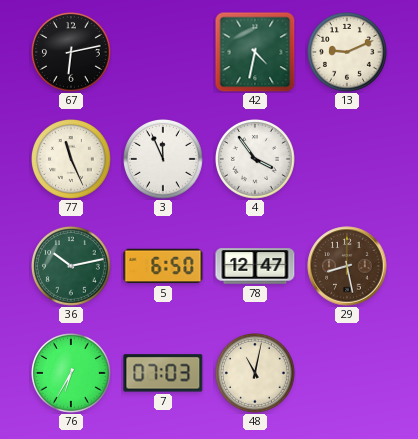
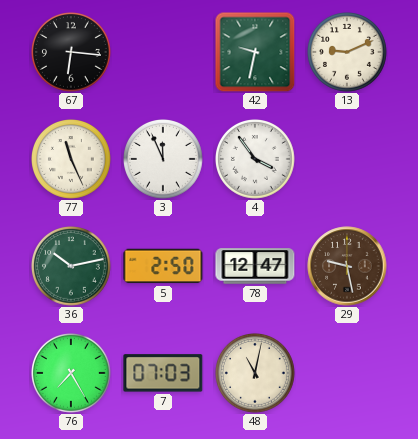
67: 6:13 -> 6:16 (72, 53)
42: 4:32 -> 9:32 (255, 52)
5: 6:50 -> 2:50 (163, 266)
29: 8:28 -> 9:28 (347, 266)
76: 6:35 -> 7:25 (72, 374)
